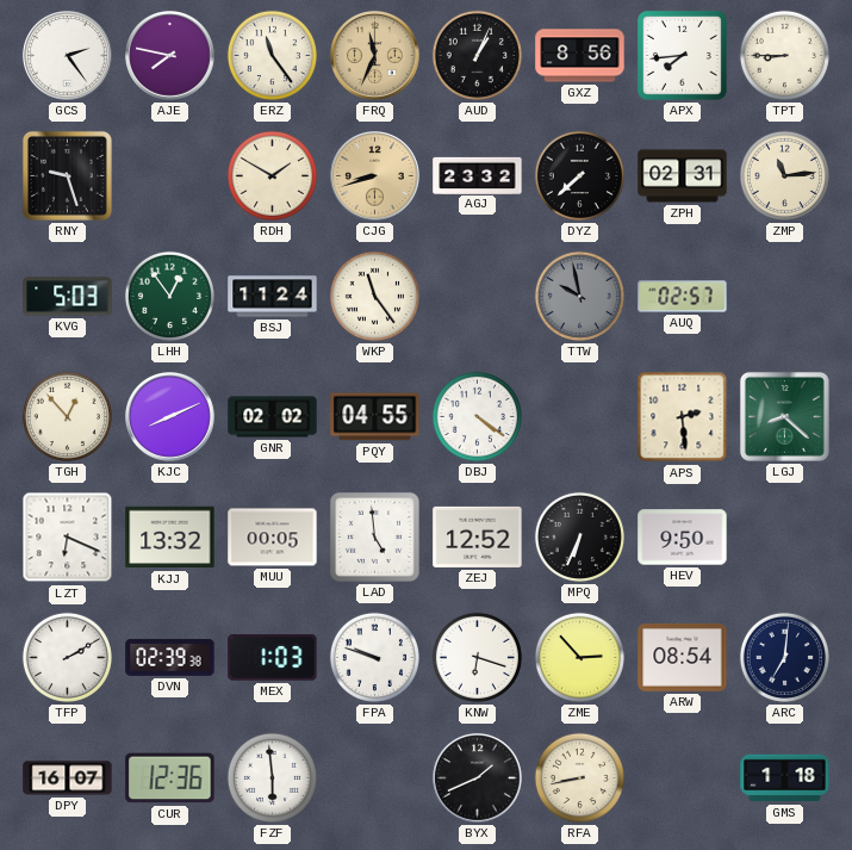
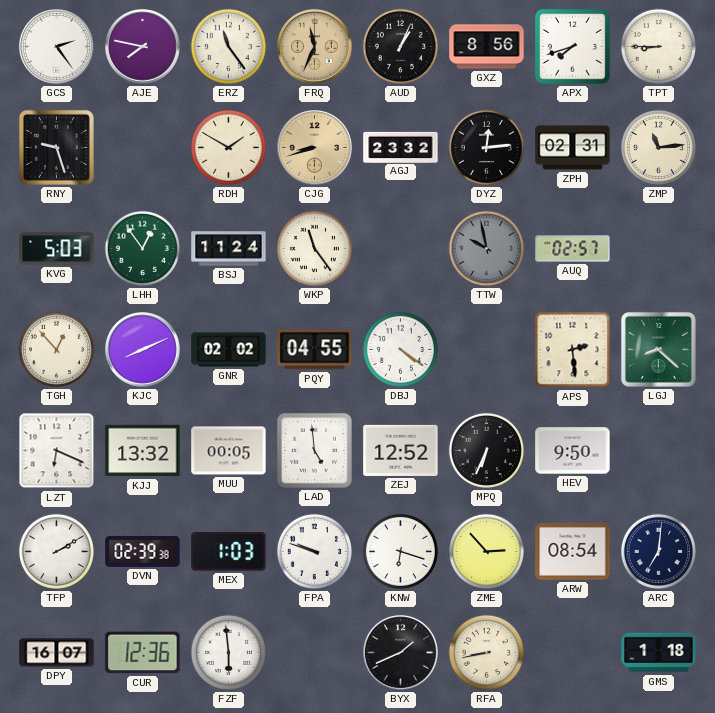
APX: 7:44 -> 7:42 (572, 46)
DYZ: 7:38 -> 12:14 (486, 147)
